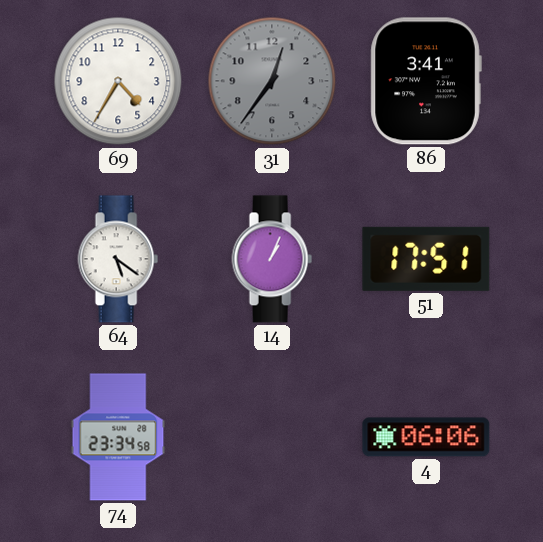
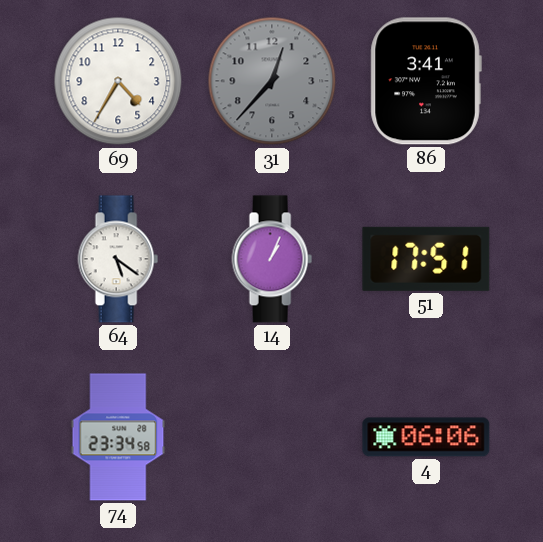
31: 12:36 -> 12:37 (272, 81)
